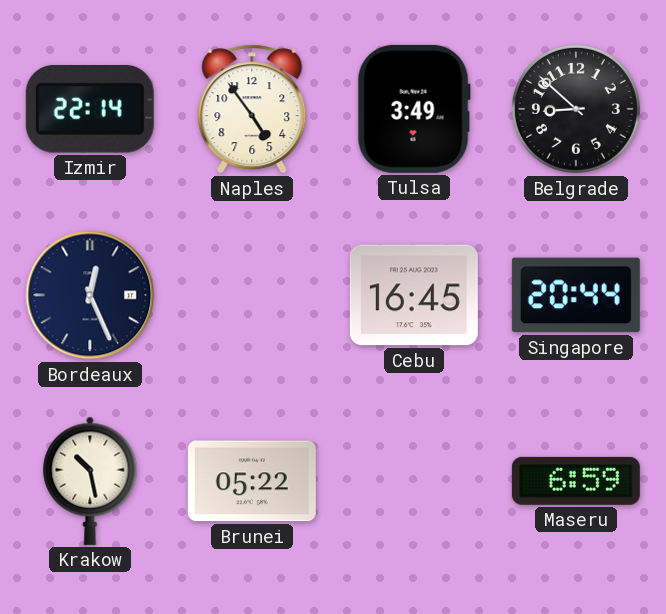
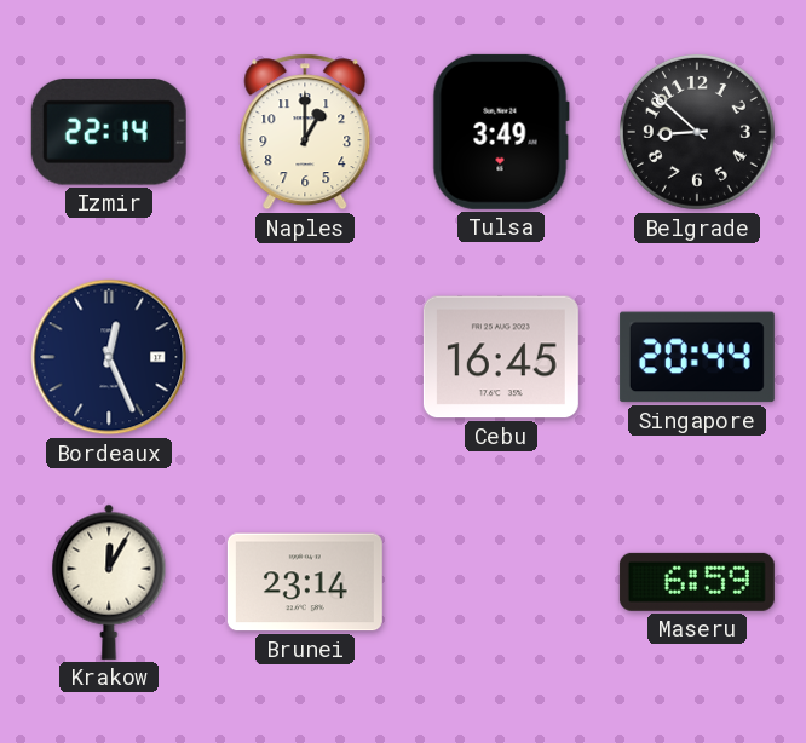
Naples: 4:54 -> 1:00 (305, 132)
Krakow: 10:28 -> 12:05 (109, 582)
Brunei: 05:22 -> 23:14 (305, 582)
